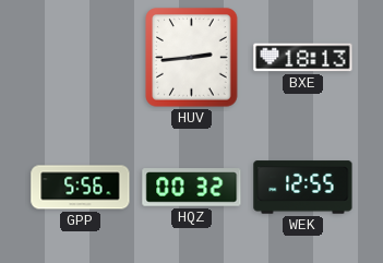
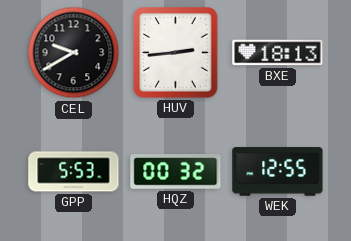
CEL: none -> 9:40 (74, 53)
GPP: 5:56 -> 5:53 (74, 172)
